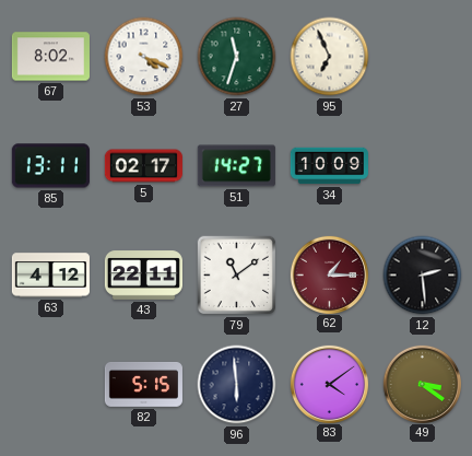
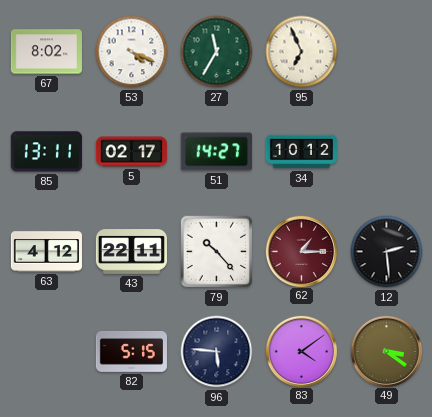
27: 11:33 -> 11:35 (217, 52)
34: 10:09 -> 10:12 (301, 152)
79: 11:09 -> 10:23 (217, 252)
96: 5:59 -> 5:46 (217, 352)
